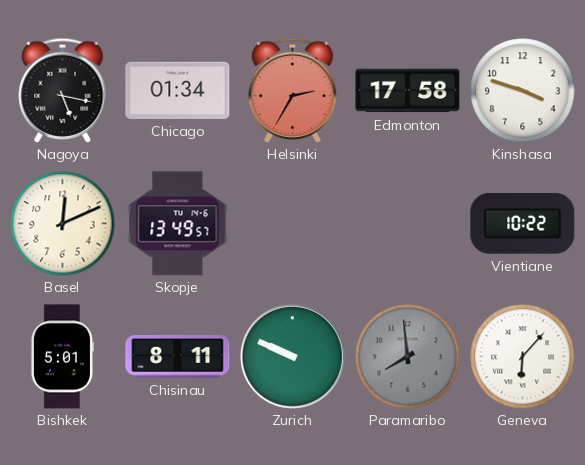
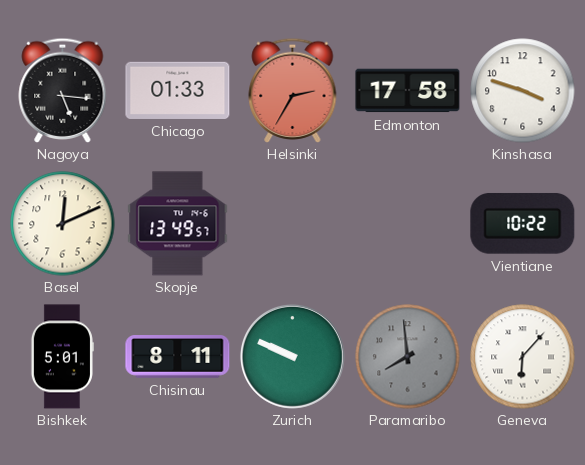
Nagoya: 5:17 -> 5:16 (63, 90)
Chicago: 01:34 -> 01:33 (178, 90)
